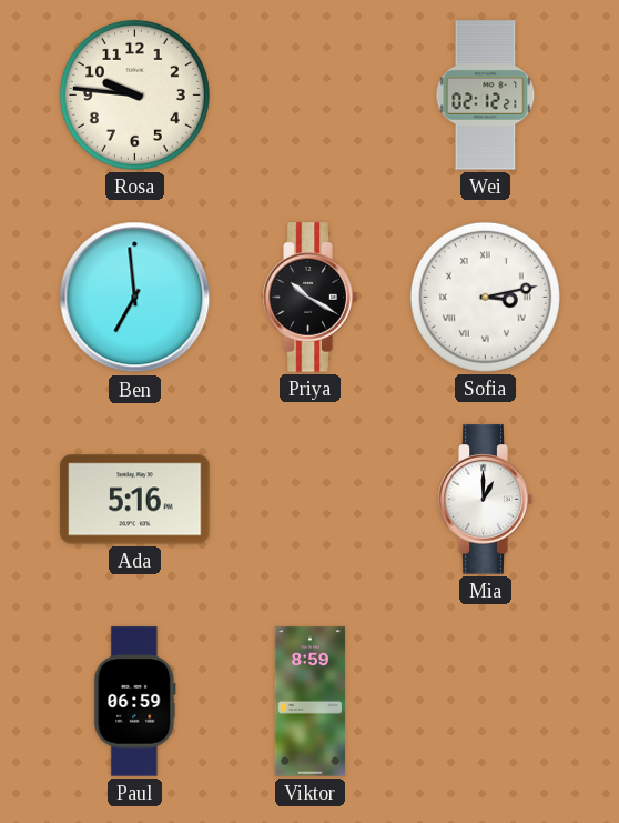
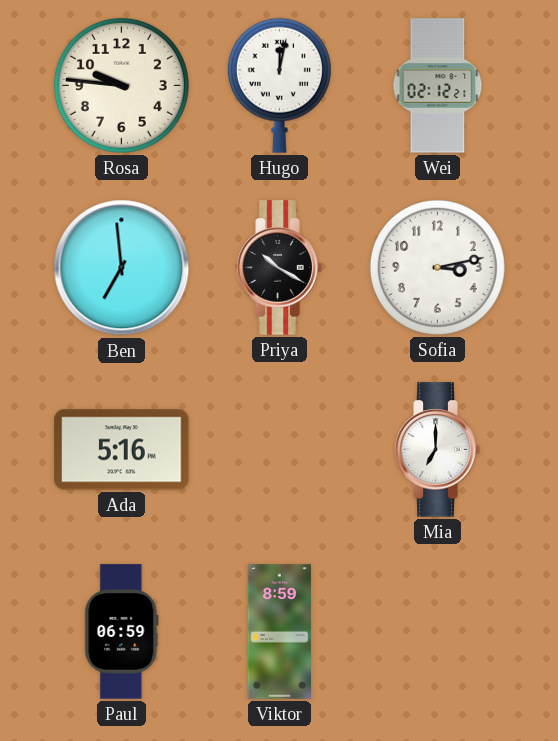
Hugo: none -> 12:02 (279, 85)
Sofia numerals: Roman -> Arabic (437, 267)
Mia: 1:00 -> 7:00 (437, 450)
